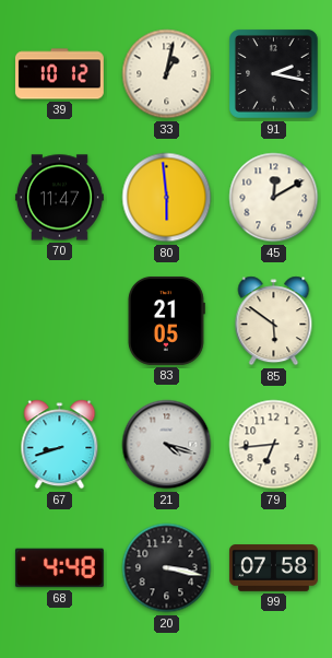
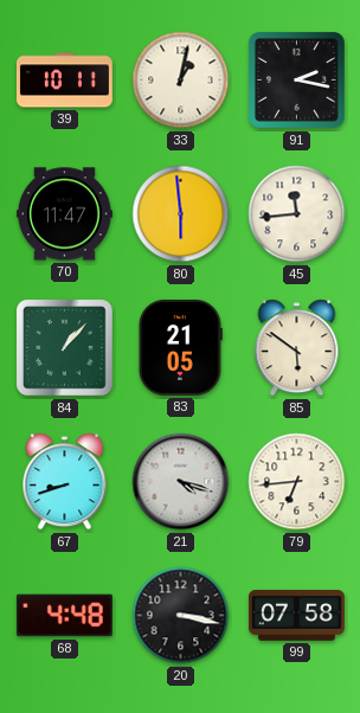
39: 10:12 -> 10:11 (64, 81)
45: 12:10 -> 11:44 (297, 214)
84: none -> 1:07 (65, 348)
